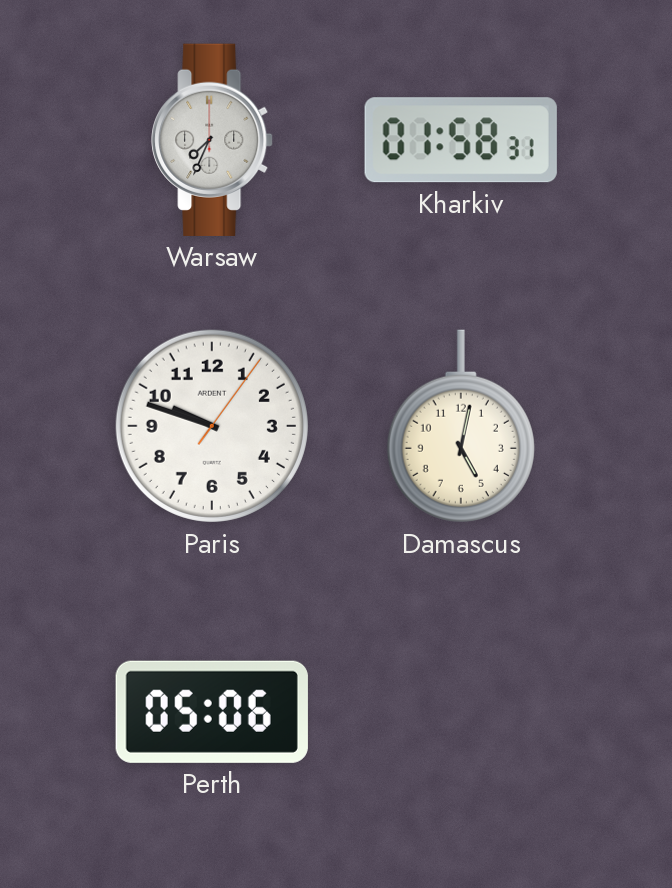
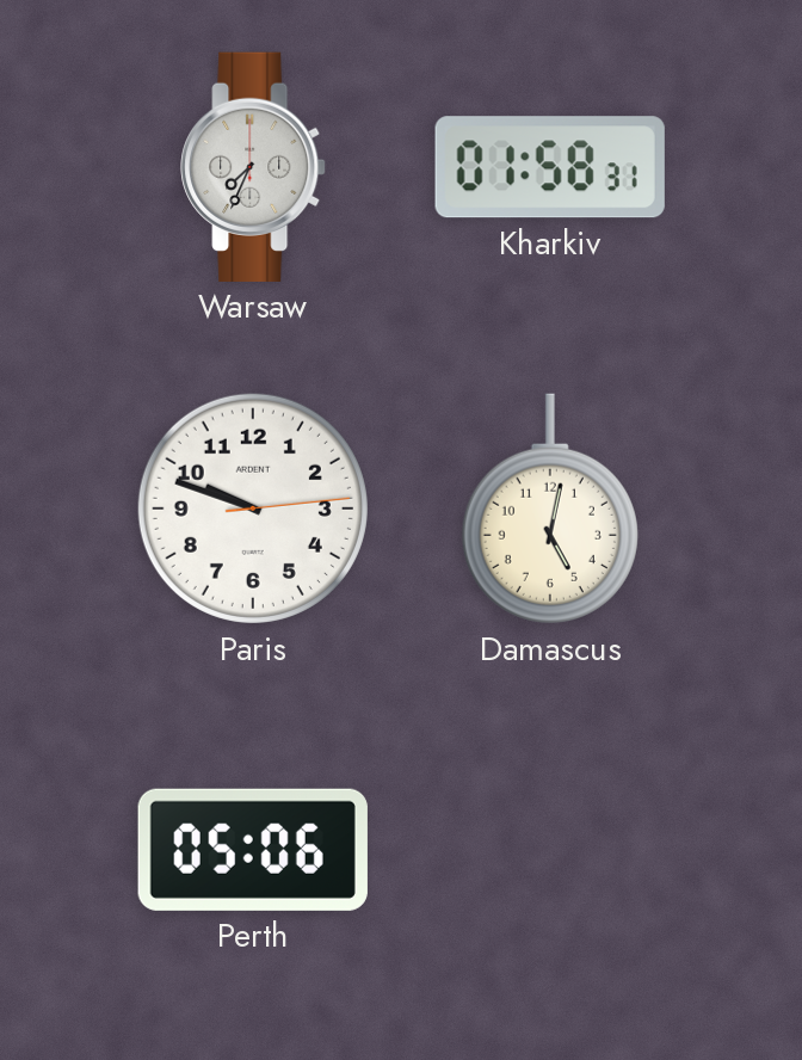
Paris: 9:48:06 -> 9:48:14 (253, 509)
